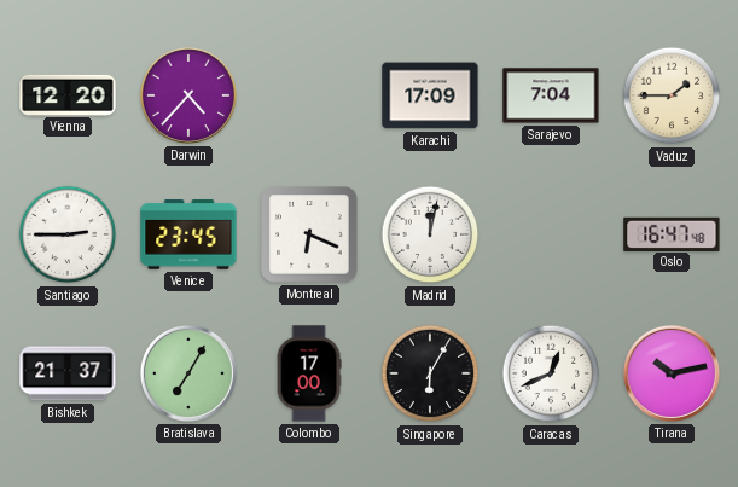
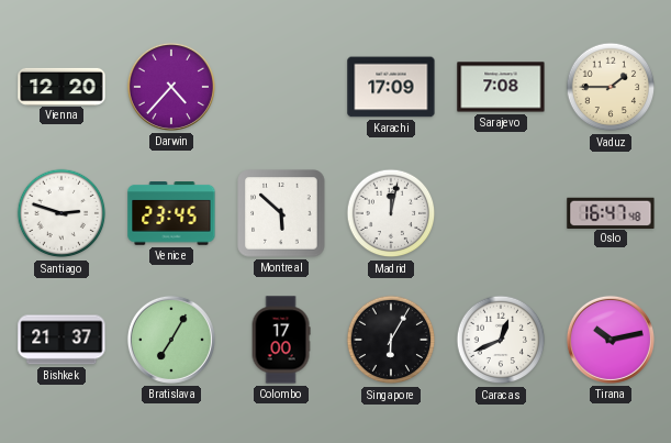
Sarajevo: 7:04 -> 7:08 (501, 87)
Santiago: 2:45 -> 2:48 (61, 213)
Montreal: 6:19 -> 5:52 (281, 213)
